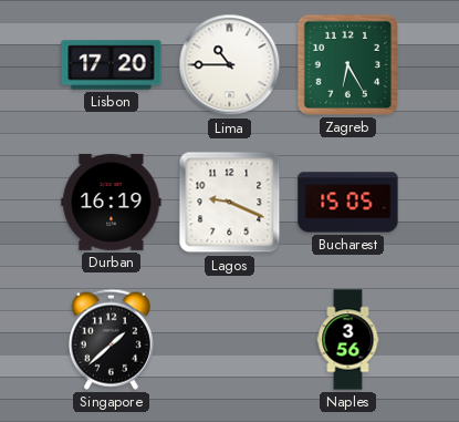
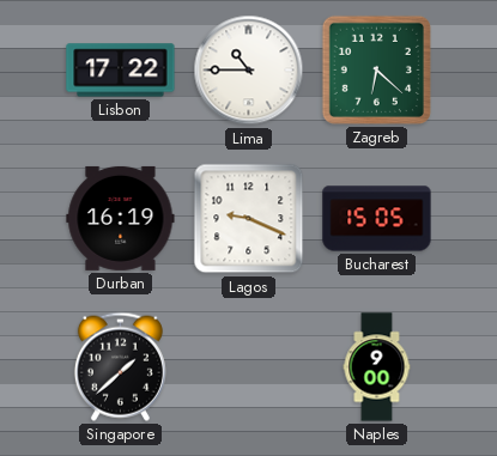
Lisbon: 17:20 -> 17:22 (121, 71)
Zagreb: 6:25 -> 6:22 (376, 69)
Naples: 3:56 -> 9:00 (377, 367)
